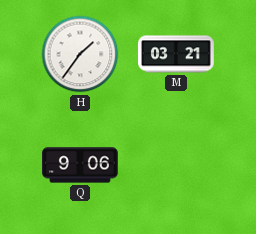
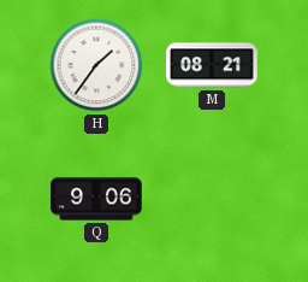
M: 03:21 -> 08:21 (213, 65)
